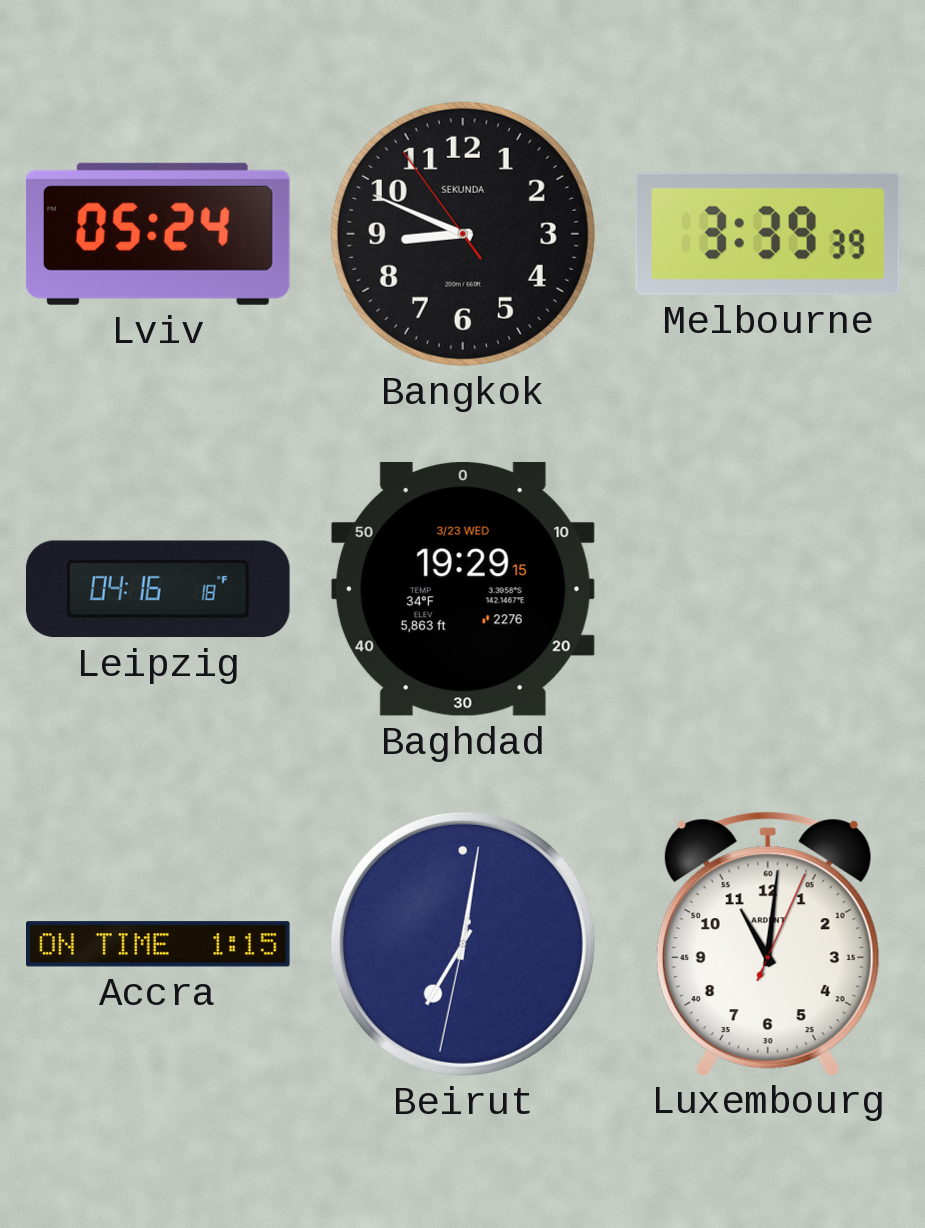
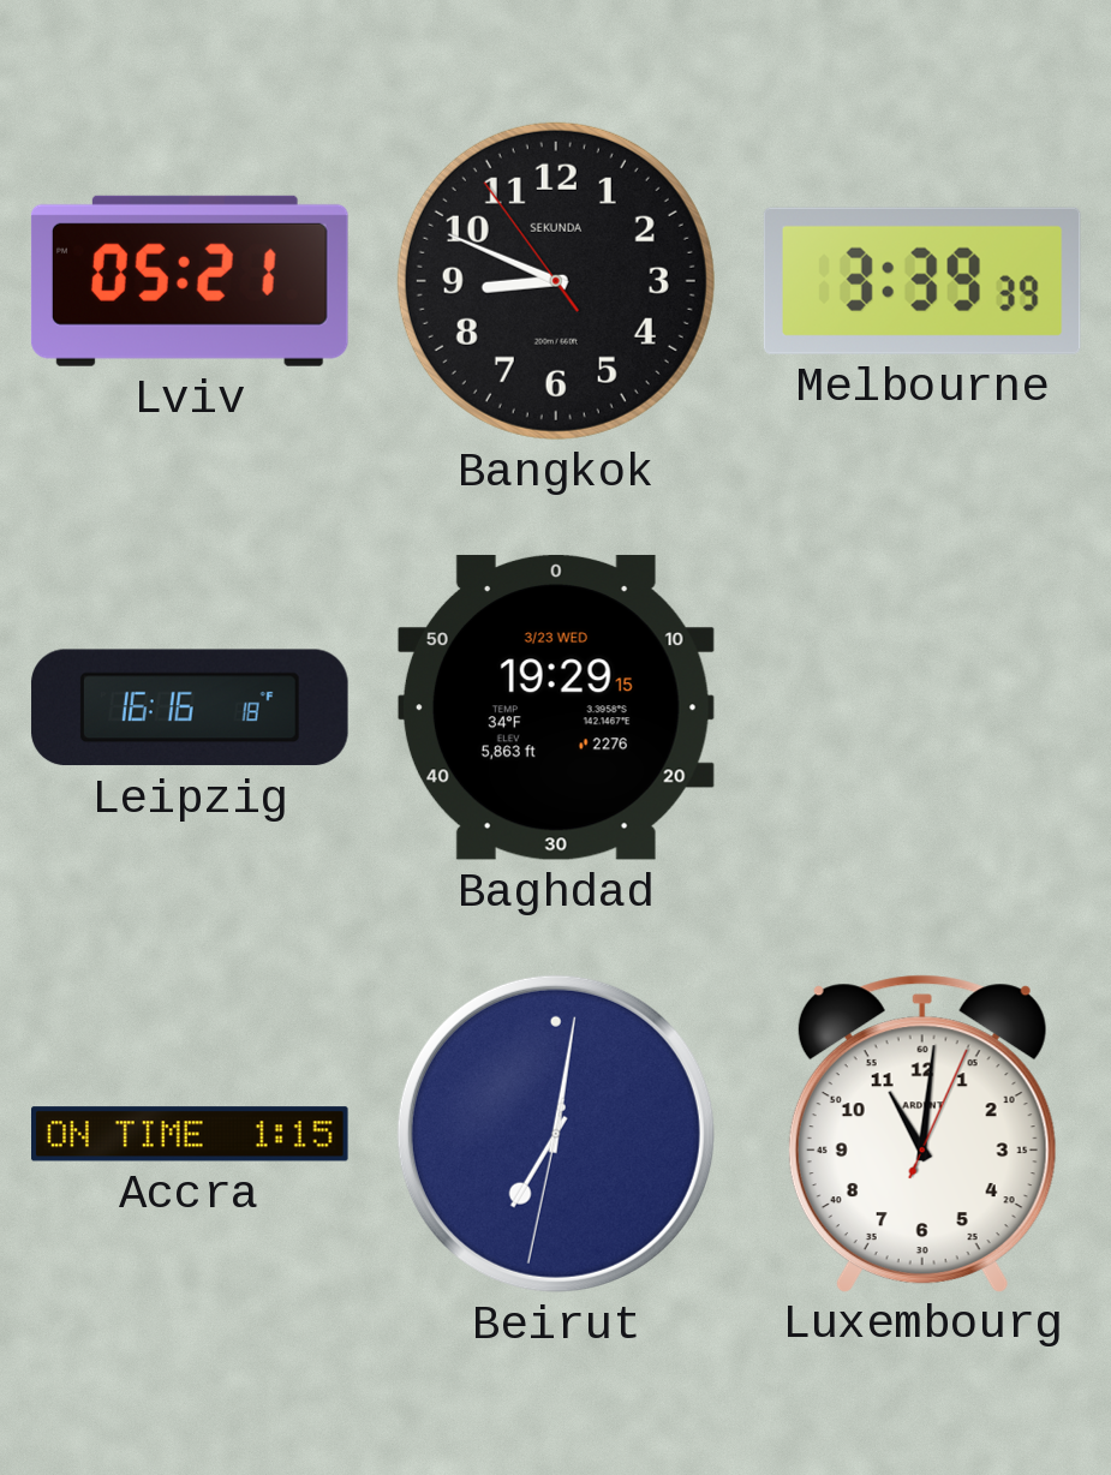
Lviv: 05:24 -> 05:21 (190, 281)
Leipzig: 04:16 -> 16:16 (190, 707)
